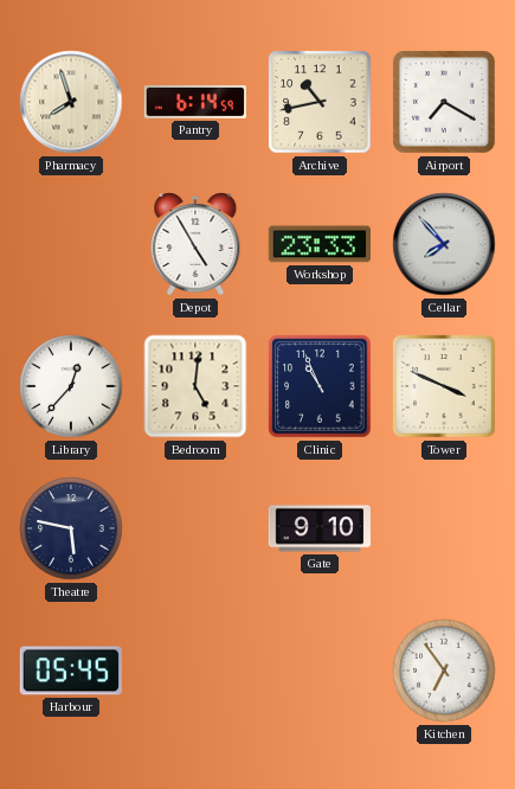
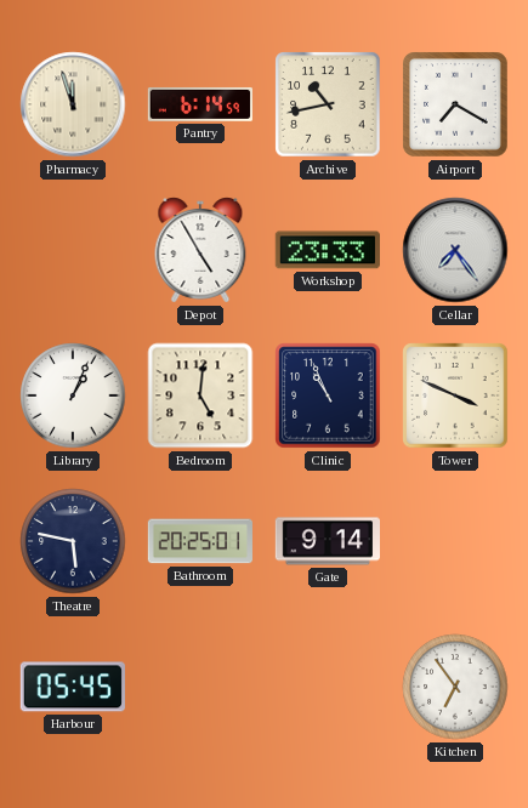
Pharmacy: 7:57 -> 11:57 (73, 104)
Cellar: 7:53 -> 7:24 (455, 250)
Library: 12:37 -> 1:04 (73, 396)
Bathroom: none -> 20:25 (200, 541)
Gate: 9:10 -> 9:14 (327, 541)
